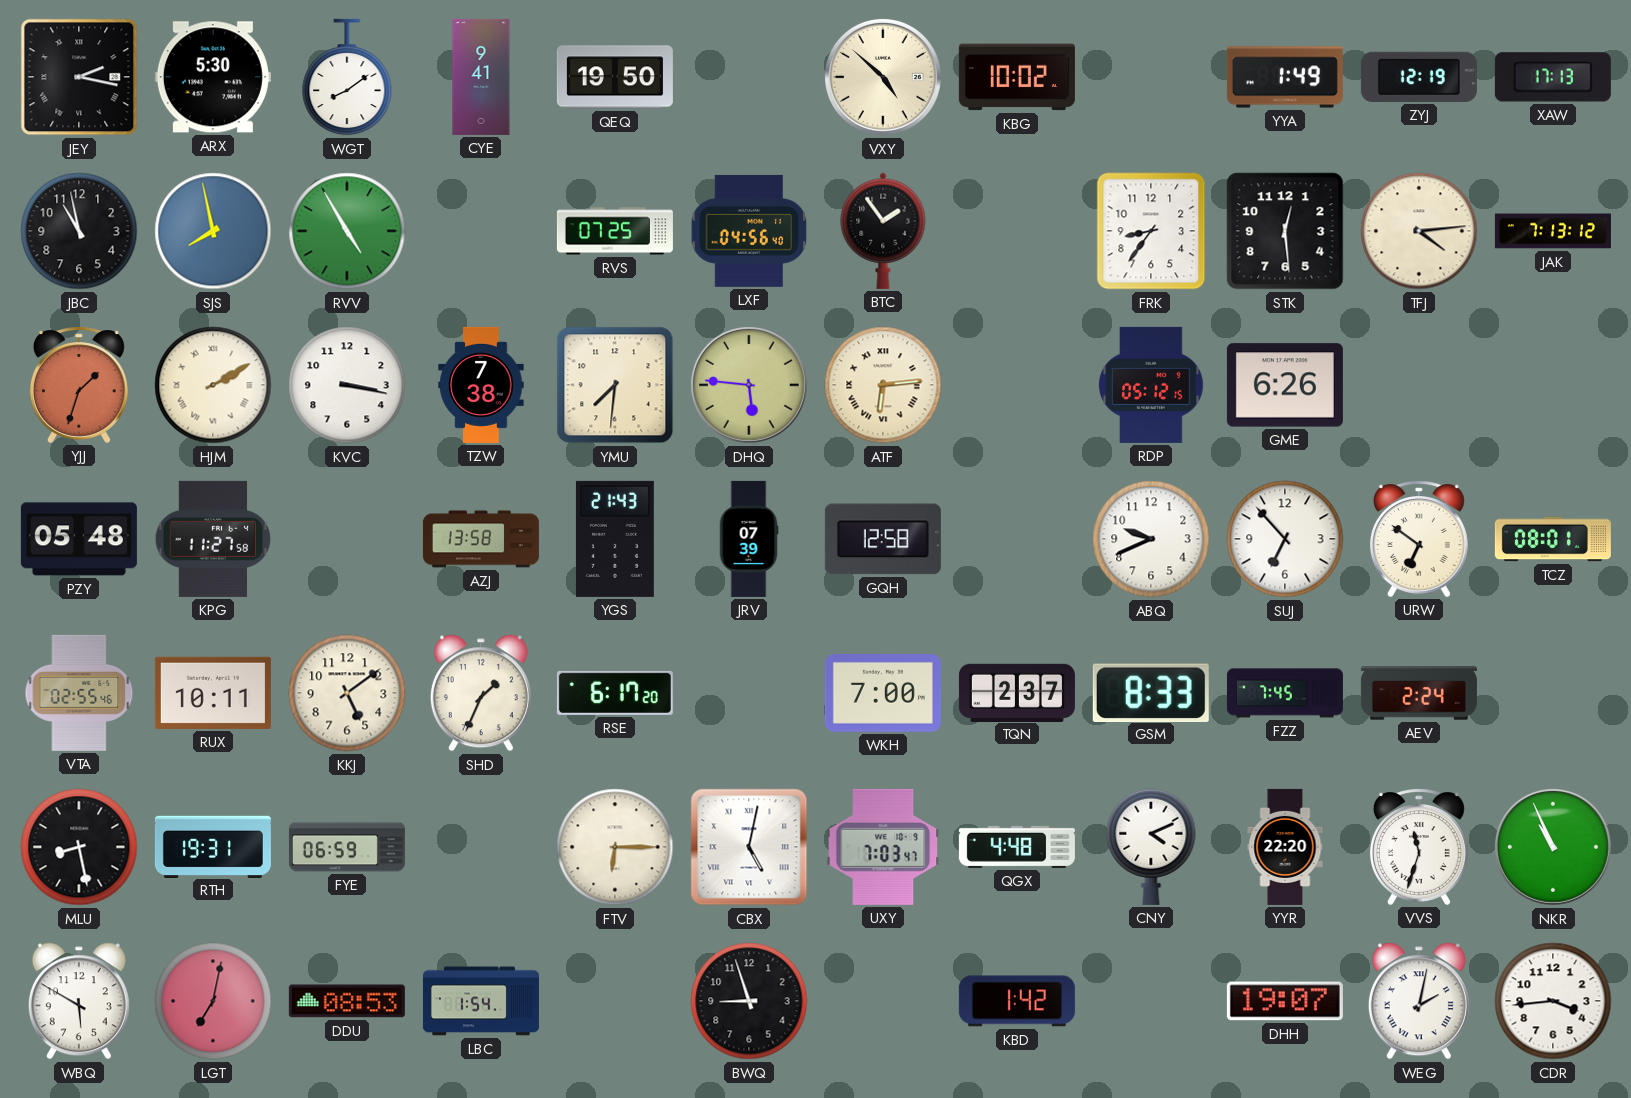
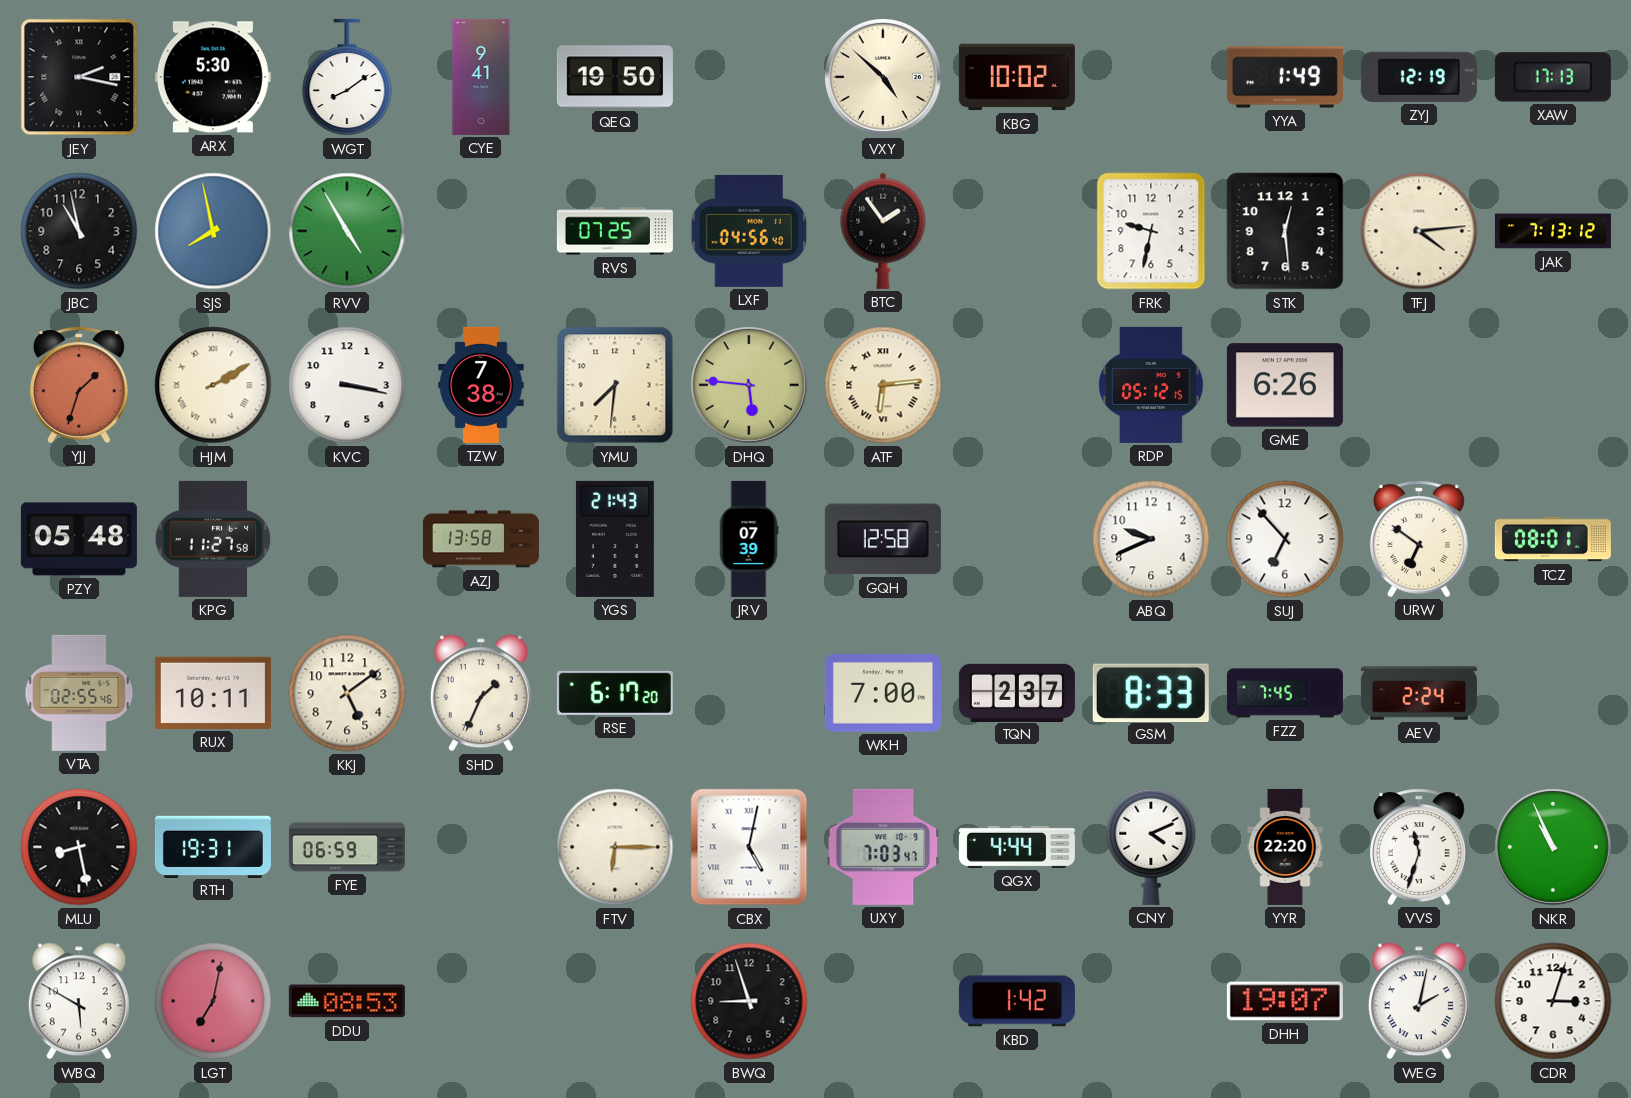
FRK: 8:36 -> 9:32 (1151, 231)
QGX: 4:48 -> 4:44 (1017, 847)
LBC: 1:54 -> none (481, 1001)
CDR: 3:44 -> 3:03 (1553, 1001)
